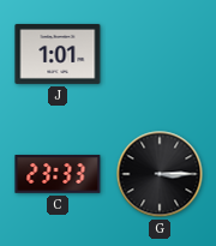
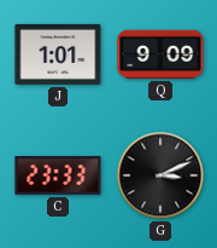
Q: none -> 9:09 (160, 54)
G: 3:15 -> 3:11 (160, 175)
